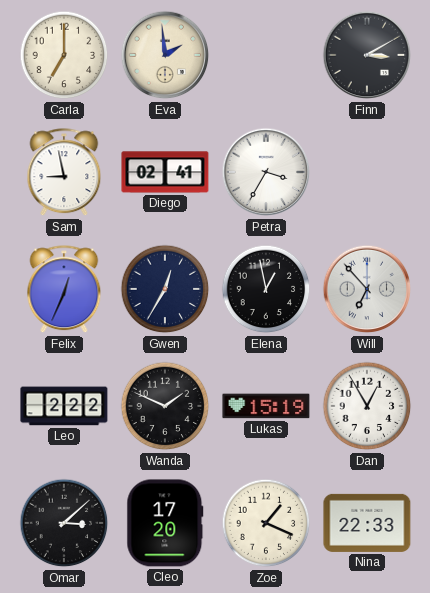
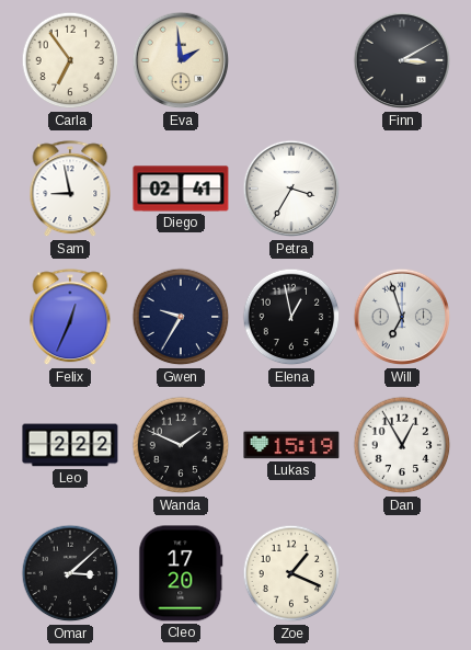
Carla: 7:00 -> 6:54 (70, 60)
Gwen: 12:35 -> 9:35 (181, 317)
Will: 6:53 -> 6:57 (402, 317)
Nina: 22:33 -> none (367, 523)
